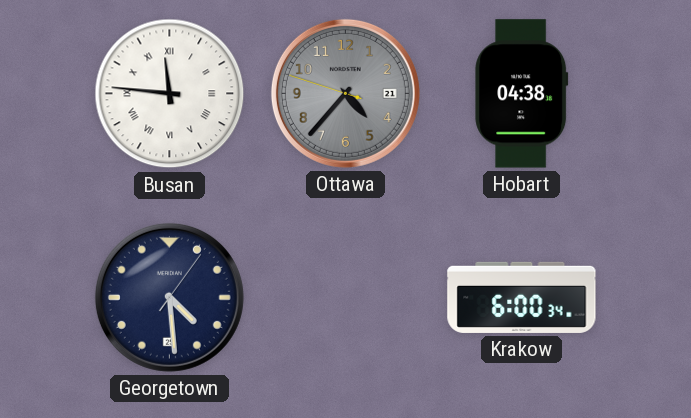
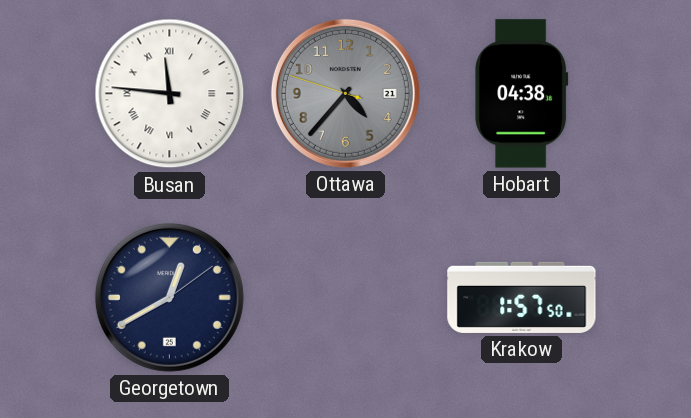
Georgetown: 4:29 -> 12:40 (169, 297)
Krakow: 6:00 -> 1:57 (522, 297)
